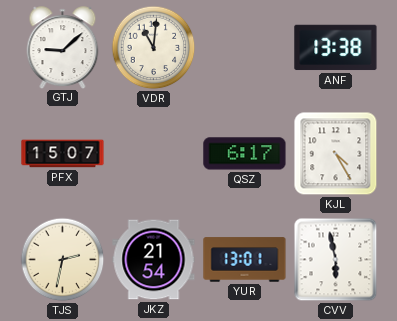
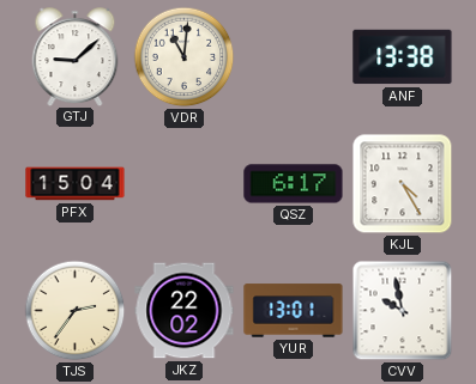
PFX: 15:07 -> 15:04 (76, 184)
TJS: 2:32 -> 2:36 (76, 311)
JKZ: 21:54 -> 22:02 (185, 311)
CVV: 5:58 -> 9:58 (403, 311)
